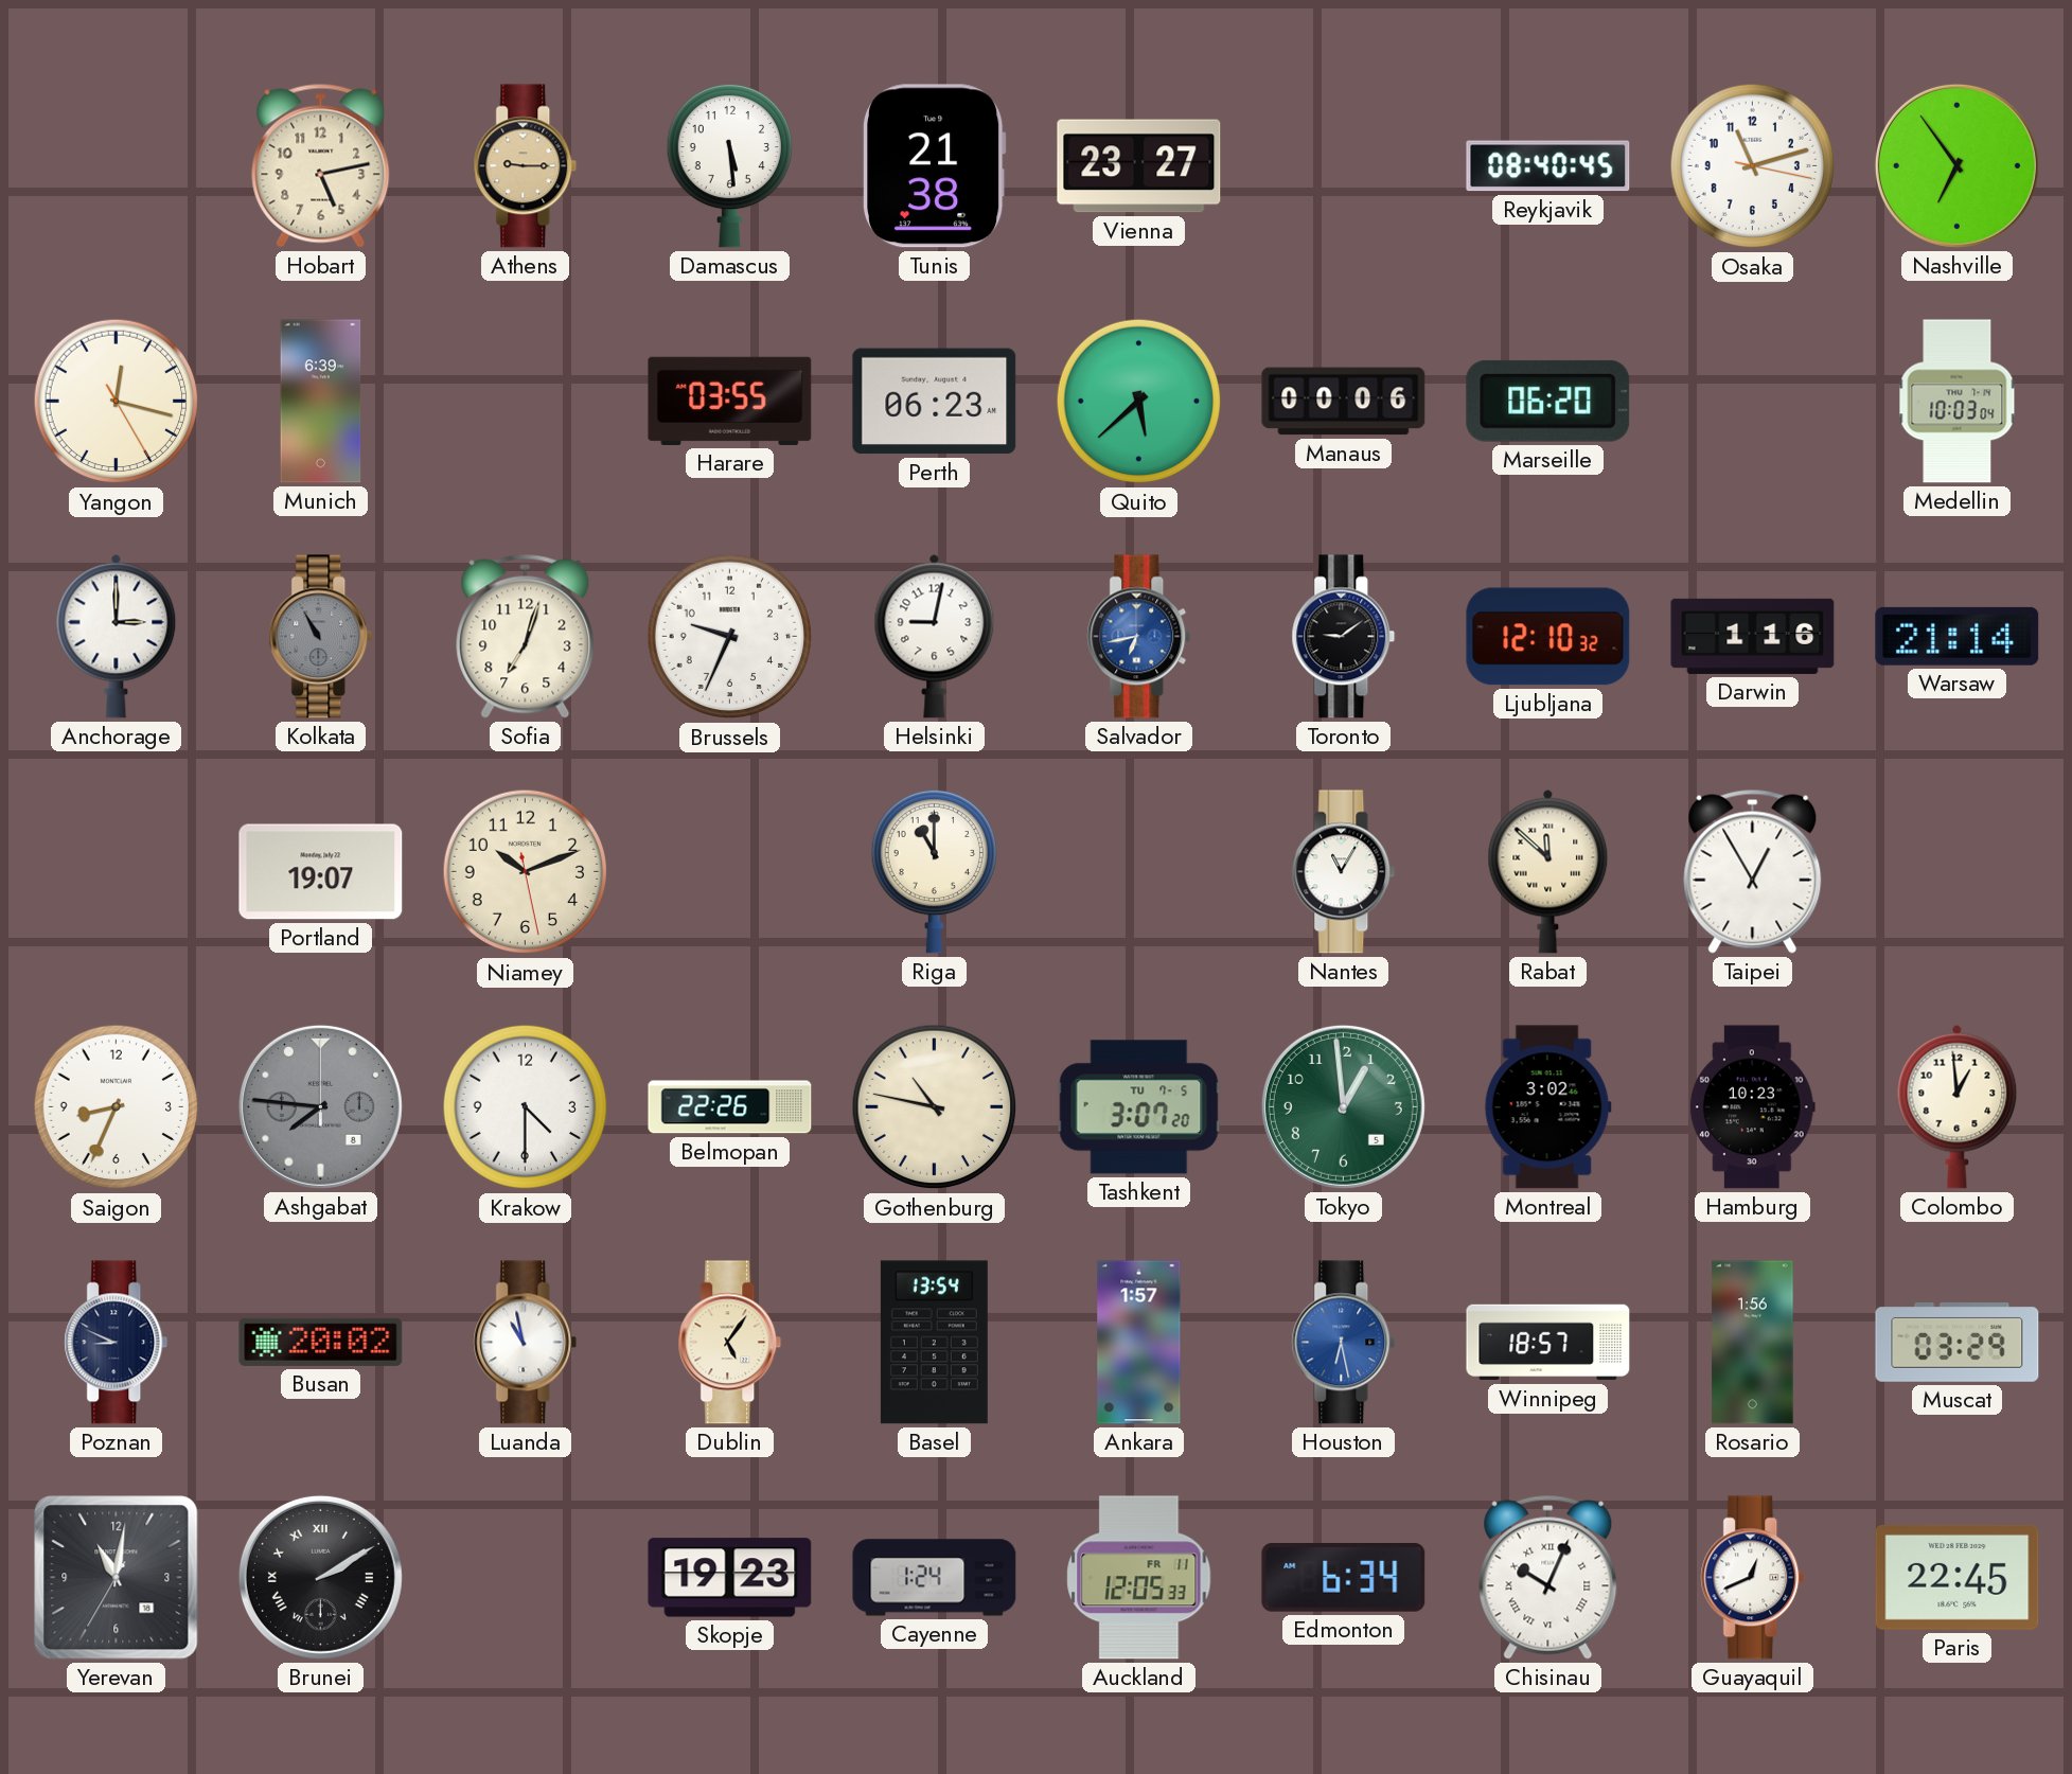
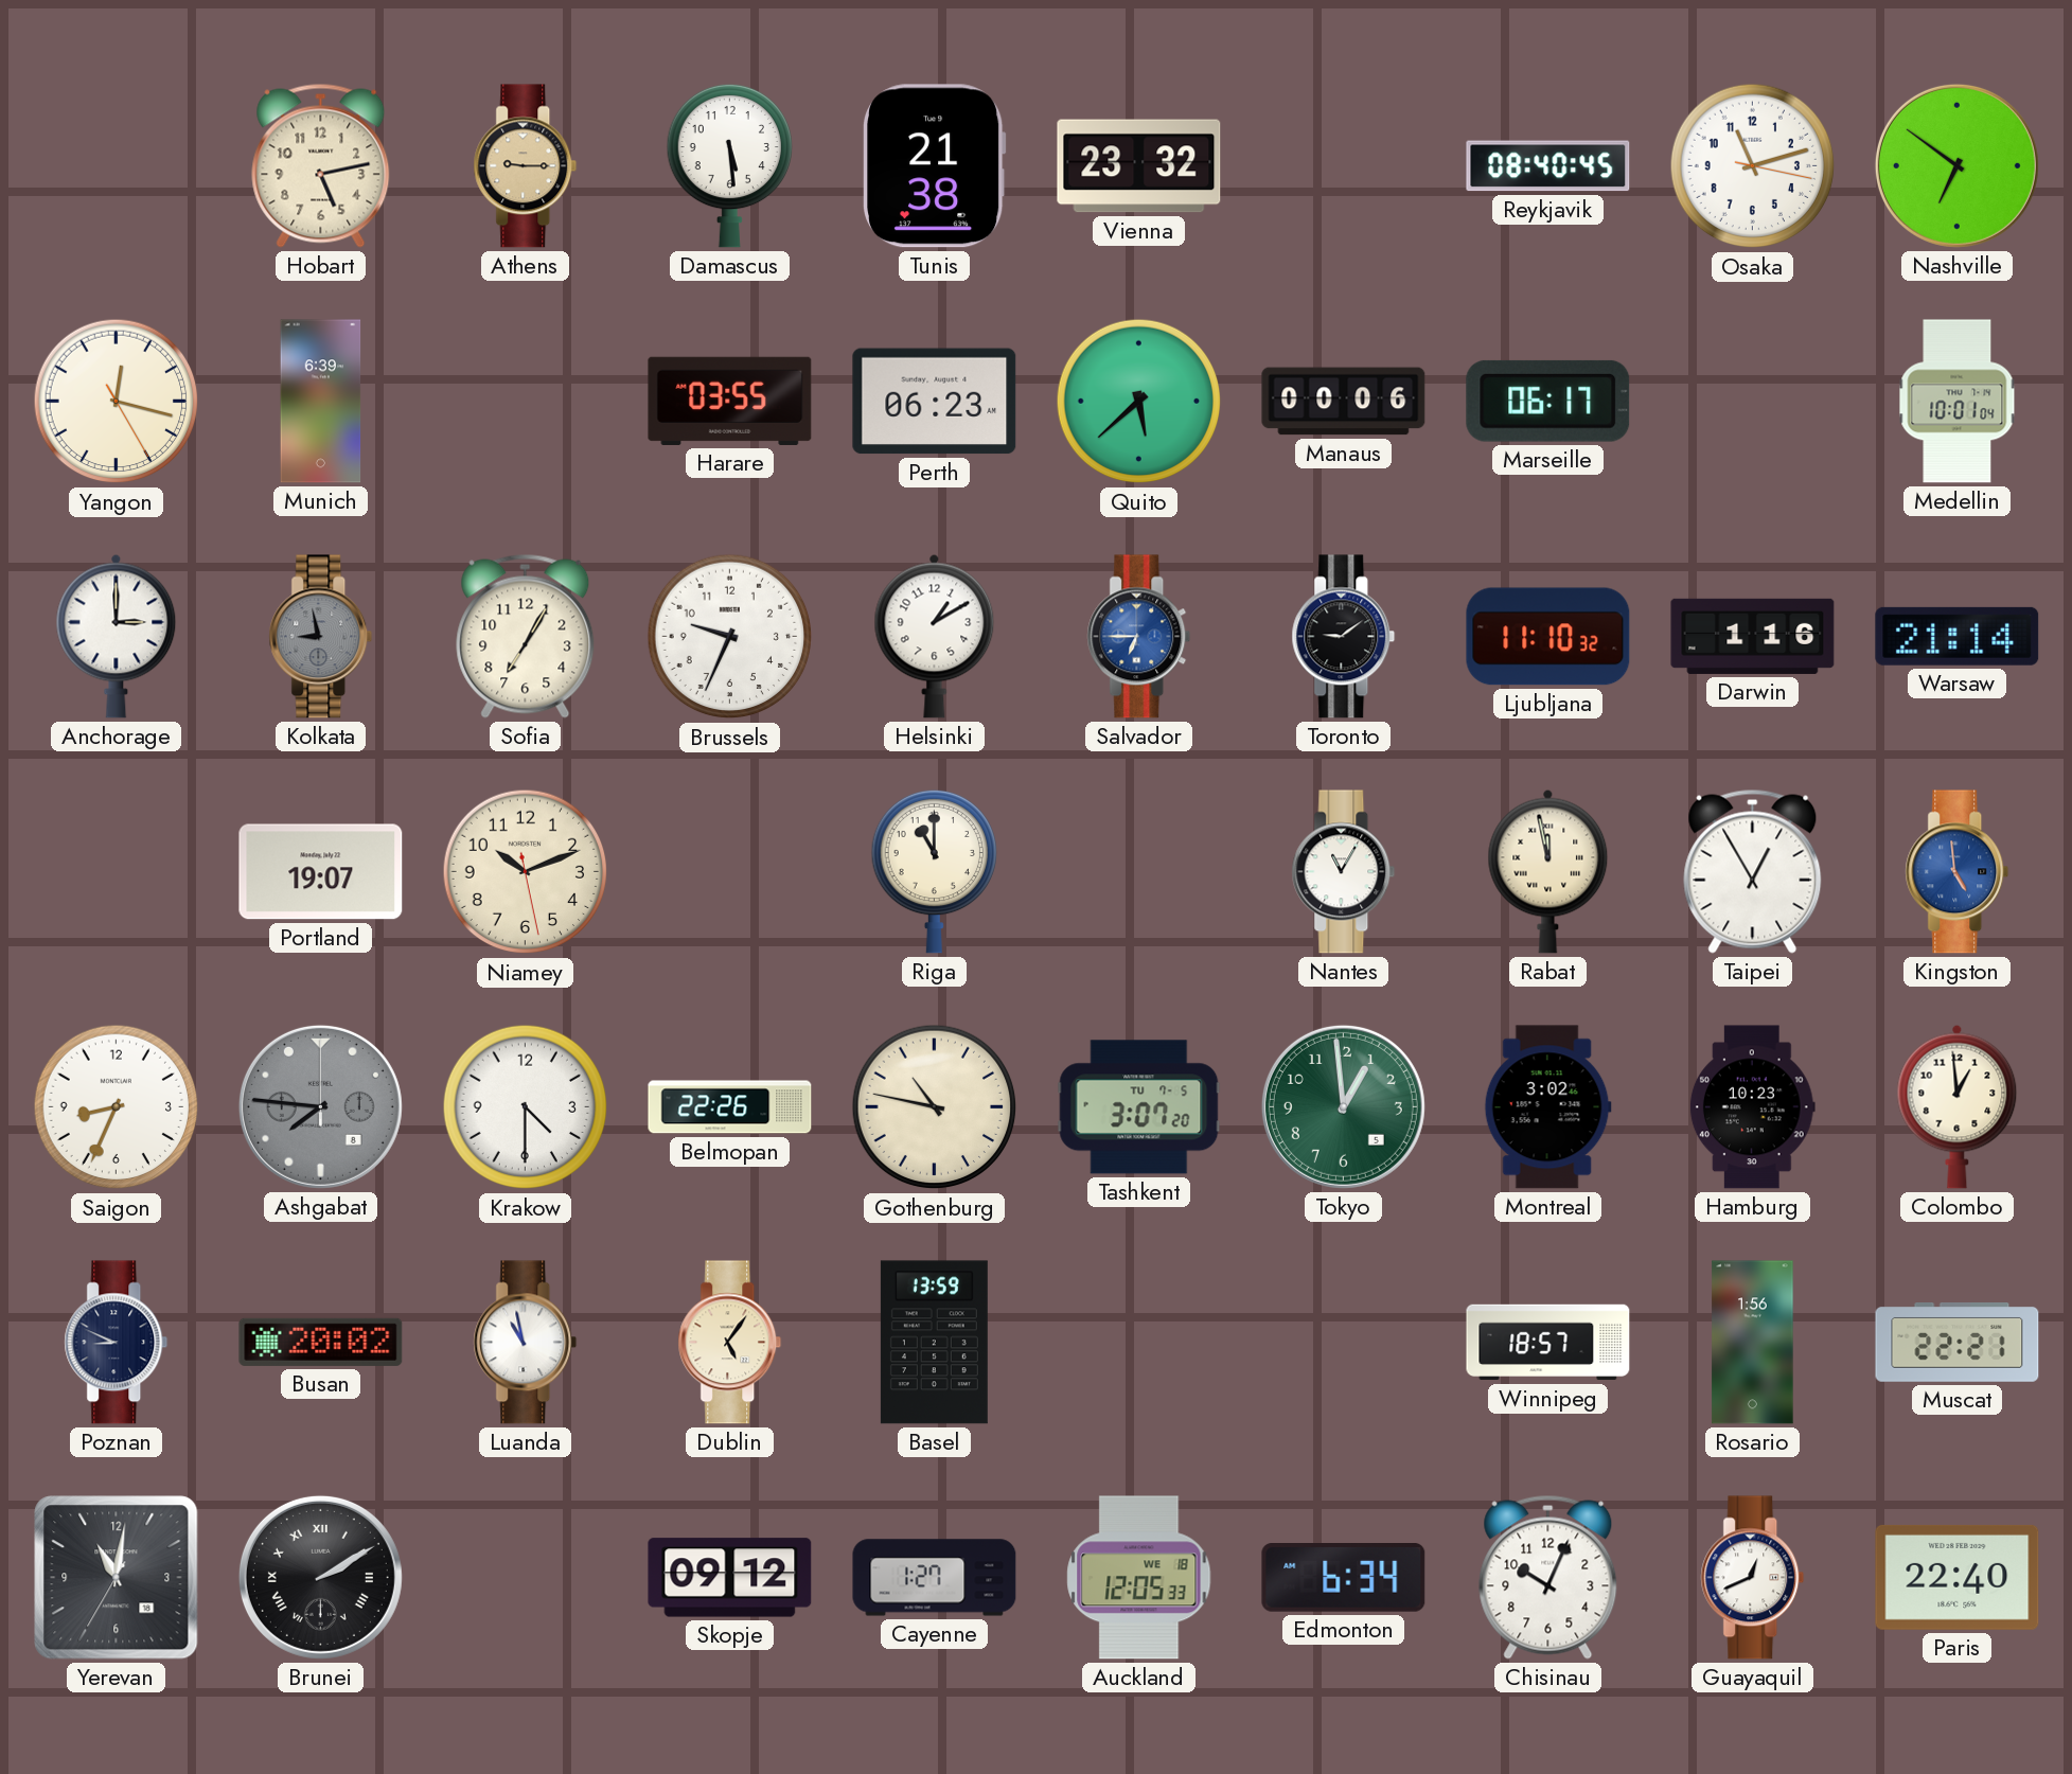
Vienna: 23:27 -> 23:32 (1139, 166)
Nashville: 6:54 -> 6:51 (1956, 165)
Marseille: 06:20 -> 06:17 (1548, 401)
Medellin: 10:03 -> 10:01 (1958, 402)
Kolkata: 10:55 -> 8:58 (321, 637)
Sofia: 7:03 -> 7:05 (526, 636)
Helsinki: 9:02 -> 1:10 (935, 636)
Salvador: 6:43 -> 6:45 (1139, 637)
Ljubljana: 12:10 -> 11:10 (1548, 637)
Rabat: 11:52 -> 11:58 (1548, 871)
Kingston: none -> 4:59 (1958, 872)
Basel: 13:54 -> 13:59 (934, 1343)
Ankara: 1:57 -> none (1139, 1343)
Houston: 6:28 -> none (1344, 1343)
Muscat: 03:29 -> 22:21 (1958, 1343)
Skopje: 19:23 -> 09:12 (730, 1578)
Cayenne: 1:24 -> 1:27 (935, 1578)
Auckland date: FR 11 -> WE 18 (1139, 1578)
Chisinau numerals: Roman -> Arabic (1548, 1577)
Paris: 22:45 -> 22:40 (1958, 1577)
